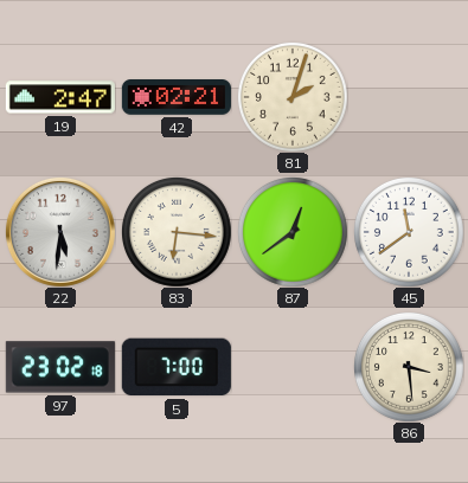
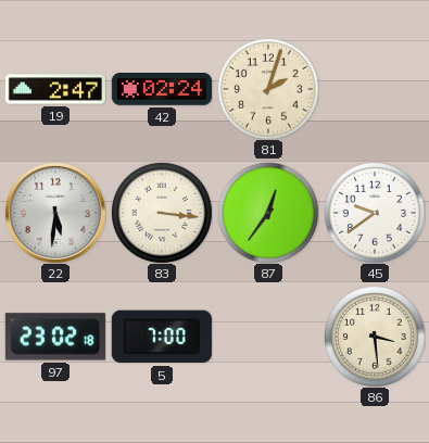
42: 02:21 -> 02:24 (162, 90)
83: 6:16 -> 3:16 (162, 213)
87: 12:39 -> 12:36 (268, 213)
45: 11:39 -> 9:39 (375, 213)
